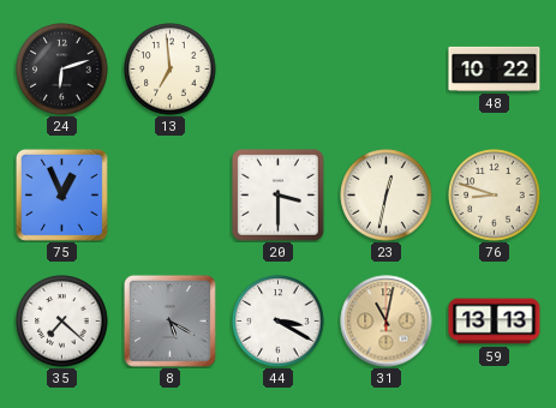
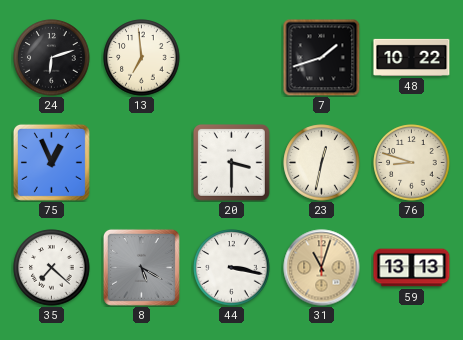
7: none -> 1:42 (321, 57)
44: 3:20 -> 3:17 (232, 268)
31: 11:02 -> 11:03 (322, 268)
